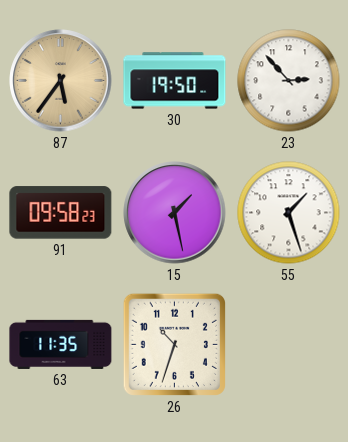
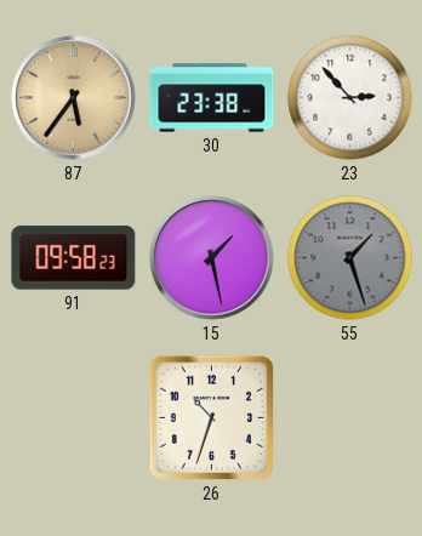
30: 19:50 -> 23:38 (212, 98)
55 dial: white -> grey (350, 258)
63: 11:35 -> none (61, 344)
